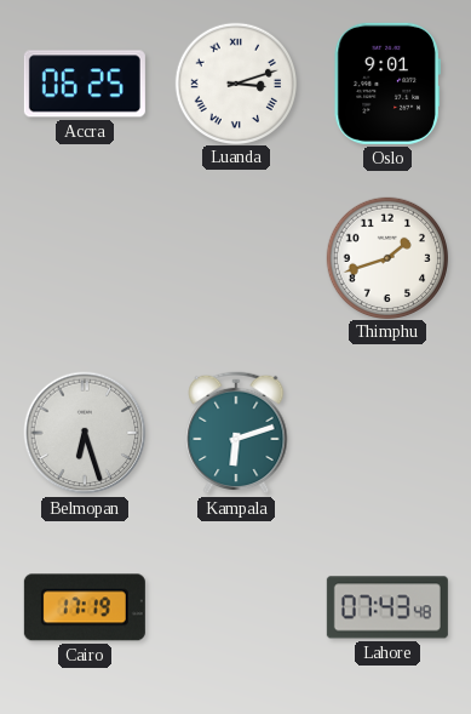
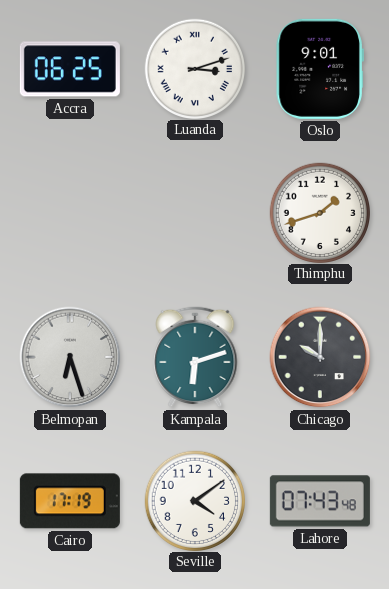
Chicago: none -> 10:00 (320, 357)
Seville: none -> 4:09 (194, 500)
